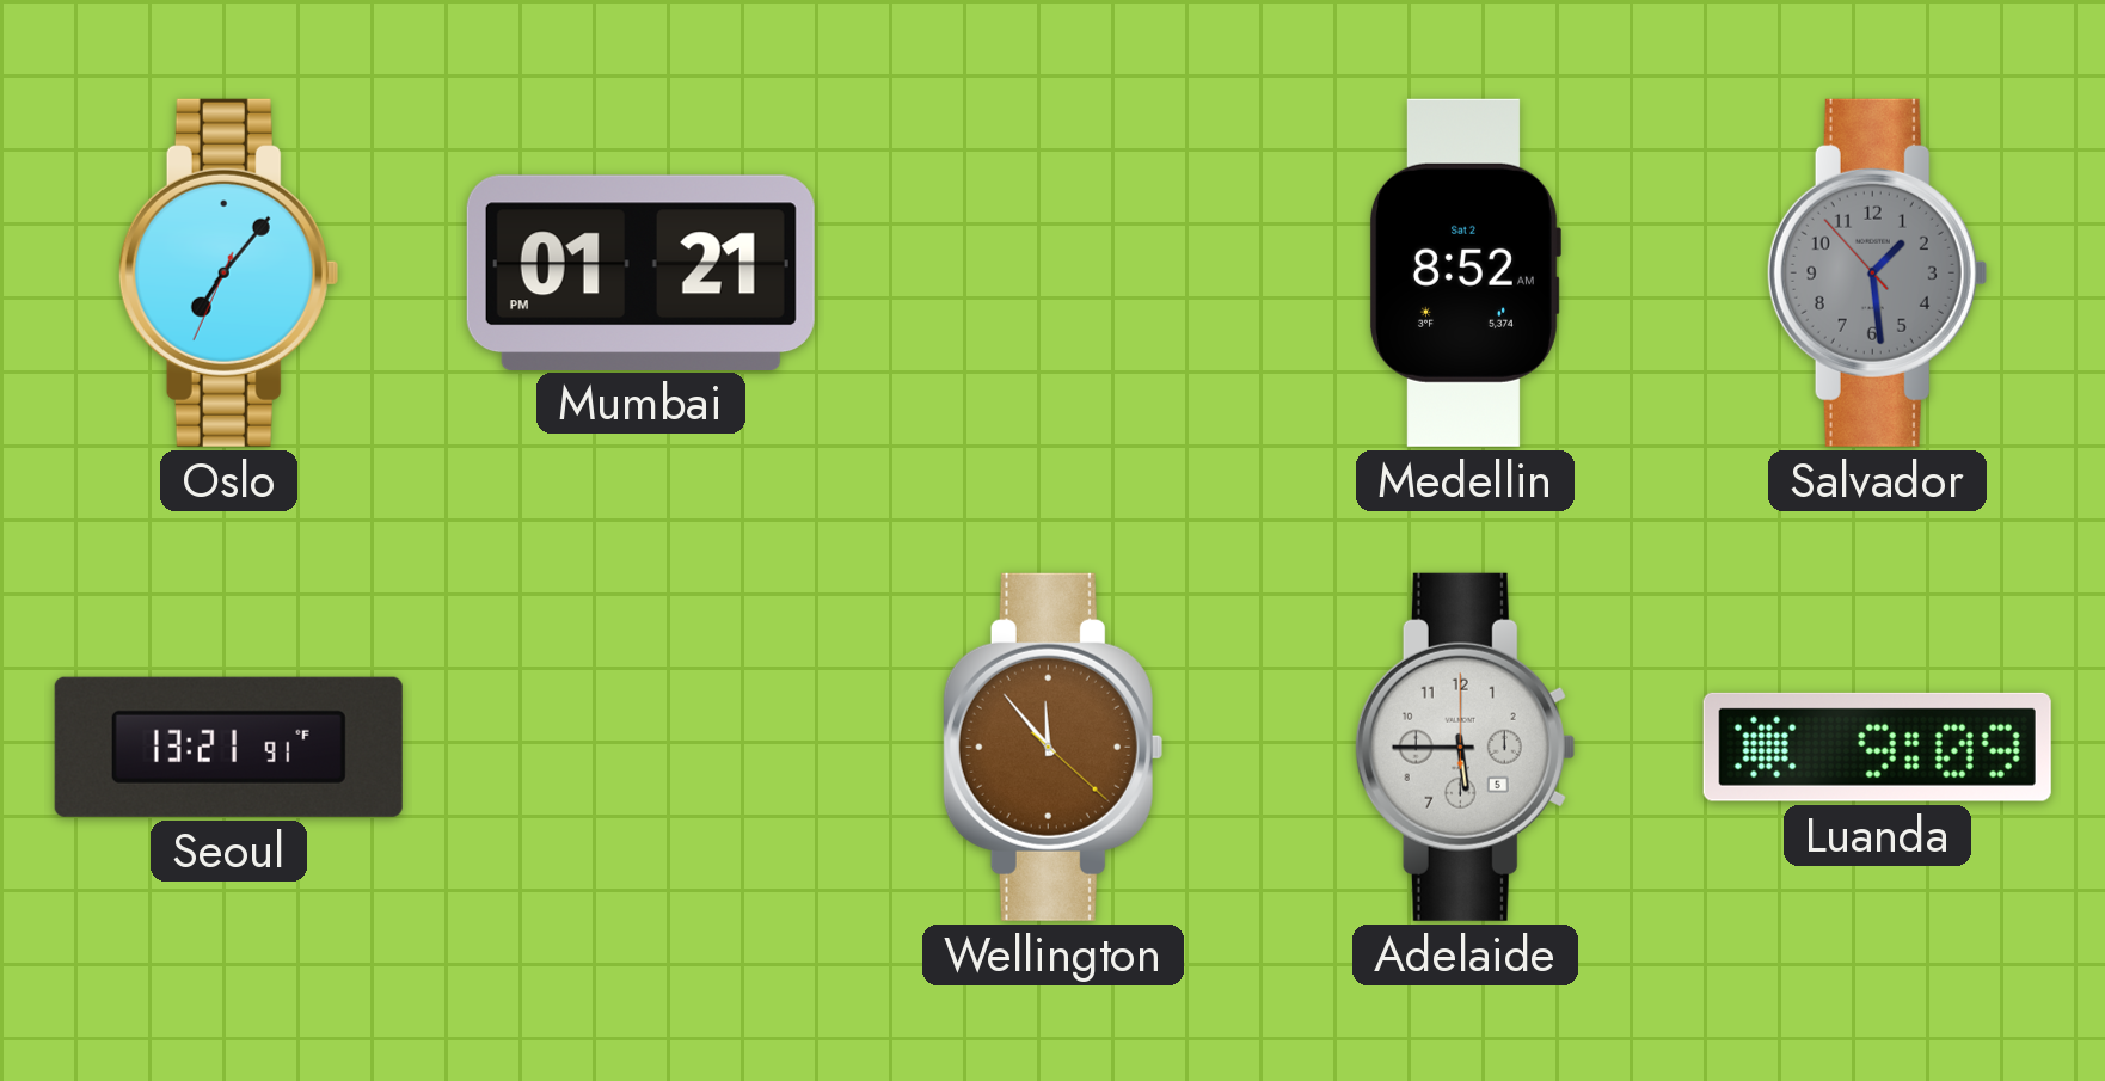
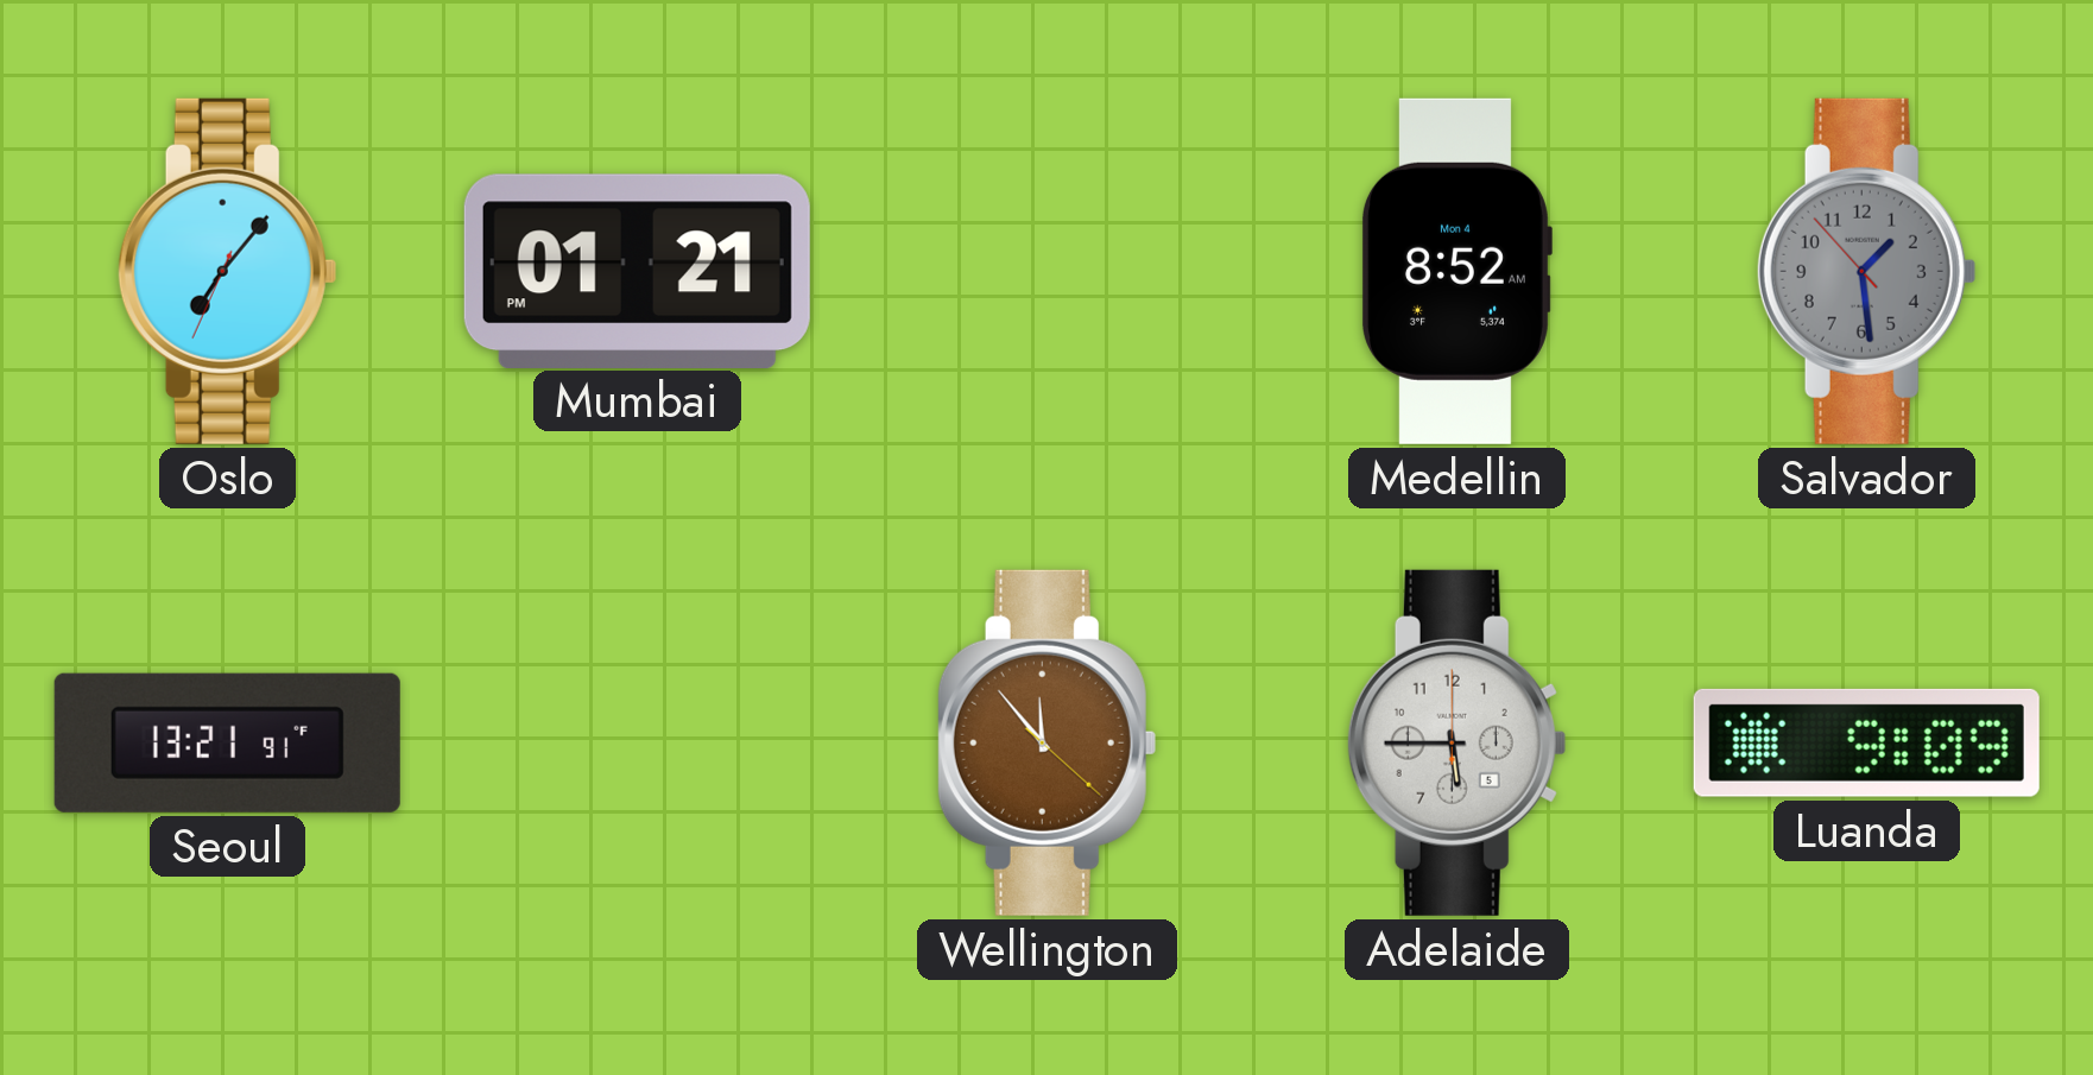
Medellin date: Sat 2 -> Mon 4 (1456, 271)
